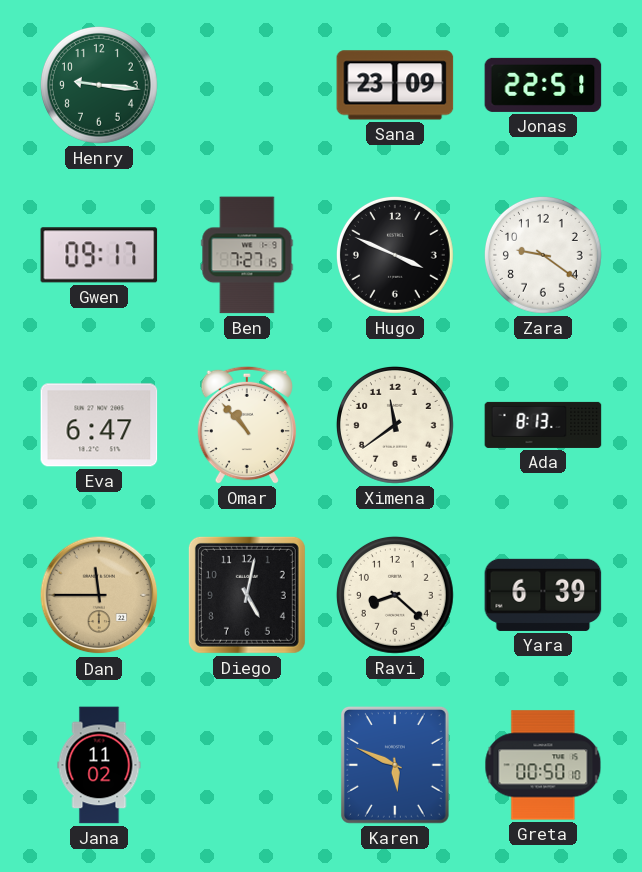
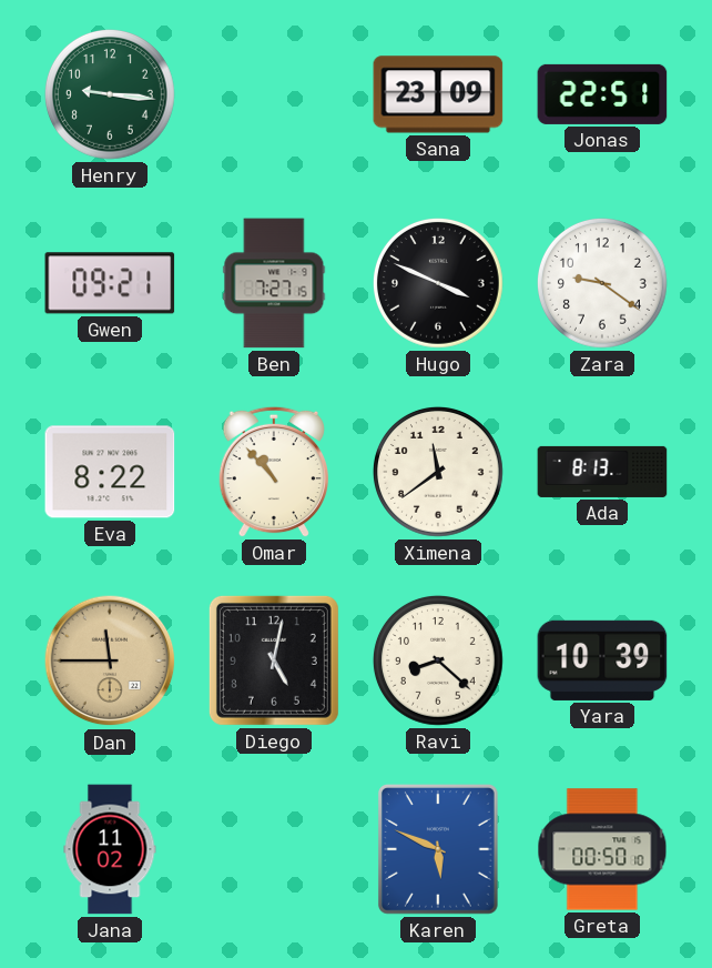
Gwen: 09:17 -> 09:21 (110, 283)
Eva: 6:47 -> 8:22 (110, 472)
Yara: 6:39 -> 10:39 (602, 661)
